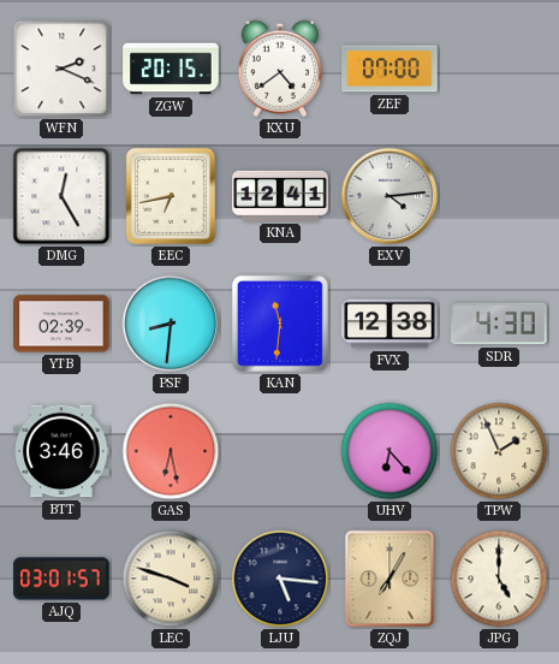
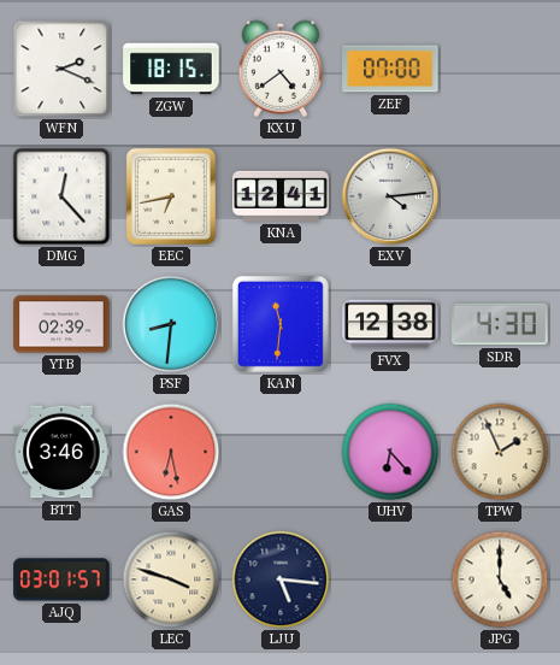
ZGW: 20:15 -> 18:15 (171, 69)
DMG: 12:25 -> 12:23 (61, 196)
ZQJ: 7:05 -> none (389, 579)
